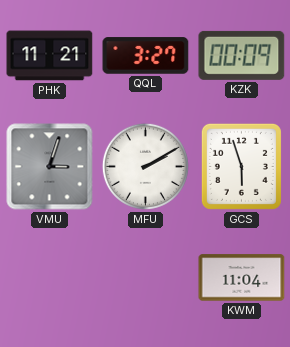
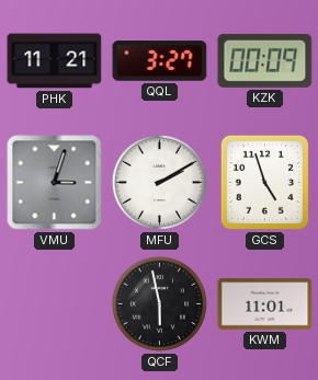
GCS: 5:57 -> 4:57 (264, 182)
QCF: none -> 5:58 (159, 303)
KWM: 11:04 -> 11:01 (265, 304)
